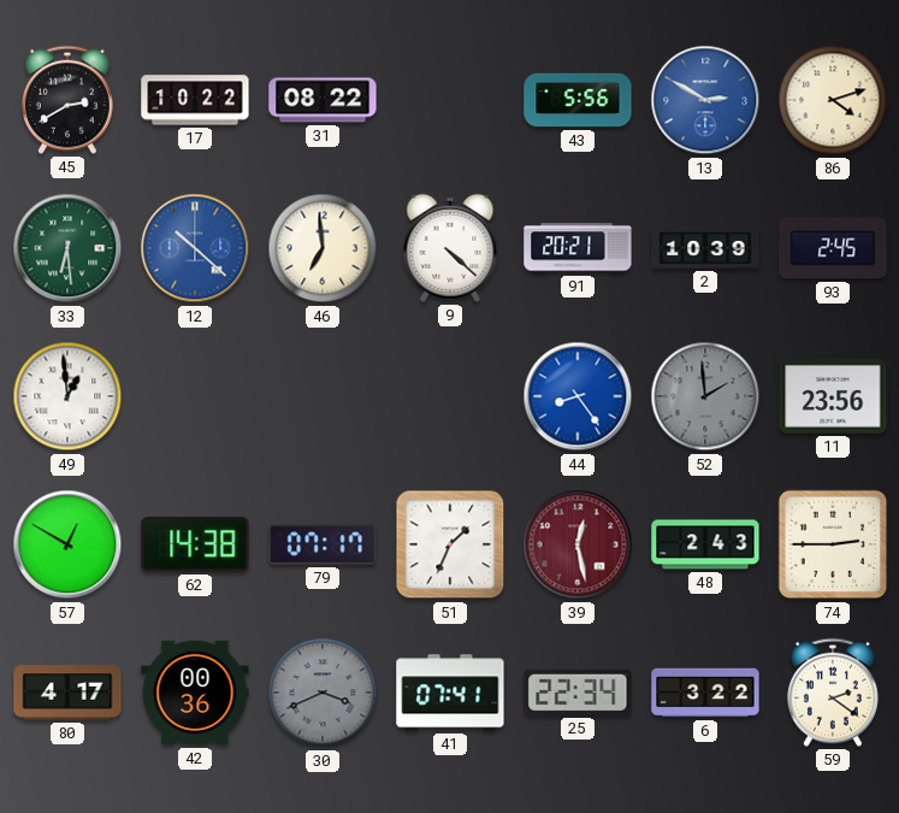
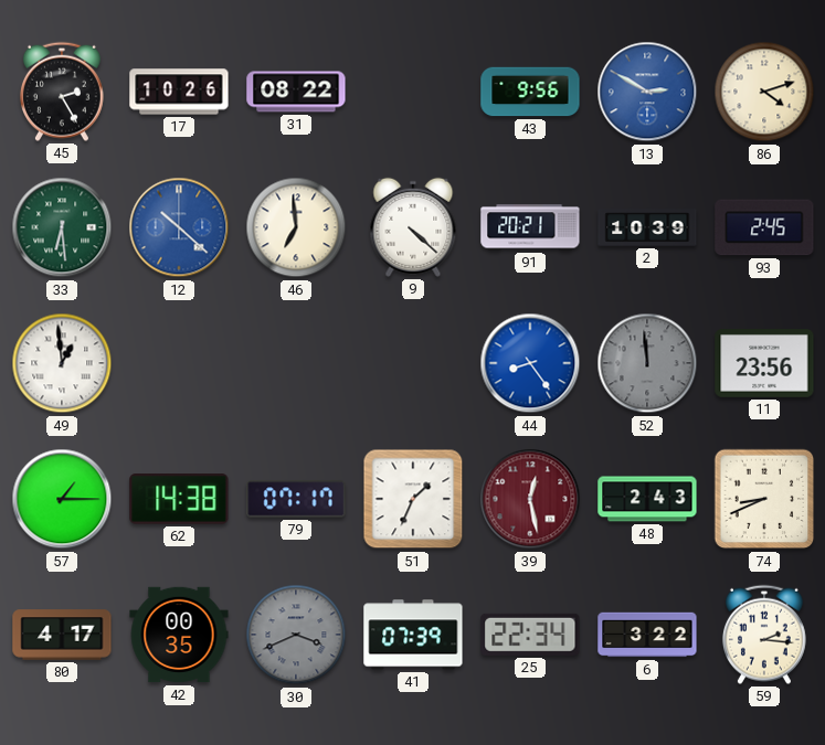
45: 2:40 -> 2:25 (62, 92)
17: 10:22 -> 10:26 (179, 92)
43: 5:56 -> 9:56 (530, 92)
52: 1:59 -> 11:59 (647, 363)
57: 12:50 -> 1:15 (62, 499)
74: 2:45 -> 8:41 (764, 499)
42: 00:36 -> 00:35 (179, 635)
41: 07:41 -> 07:39 (413, 635)
59: 2:21 -> 2:16 (764, 635)
